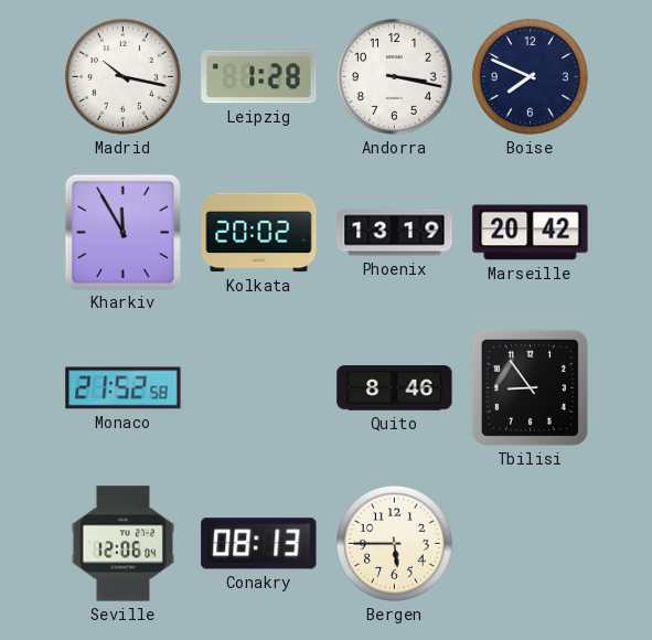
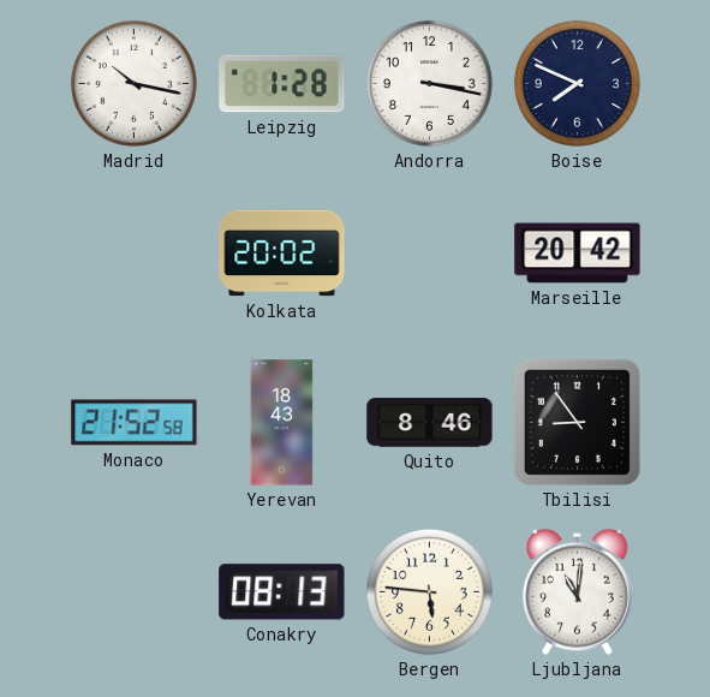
Kharkiv: 11:55 -> none (122, 232)
Phoenix: 13:19 -> none (395, 233)
Yerevan: none -> 18:43 (282, 423)
Seville: 12:06 -> none (122, 544)
Bergen: 5:45 -> 5:46 (429, 591)
Ljubljana: none -> 11:01 (577, 591)
